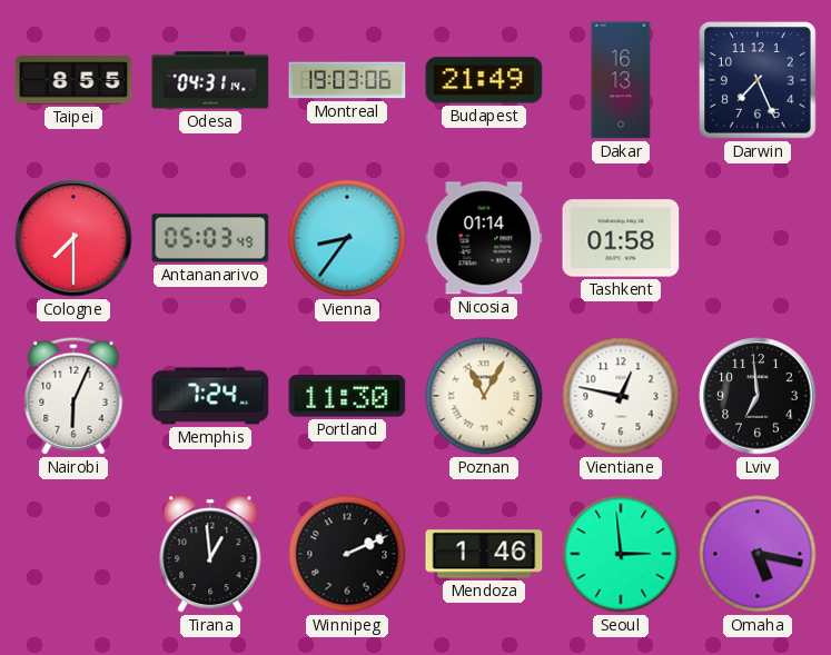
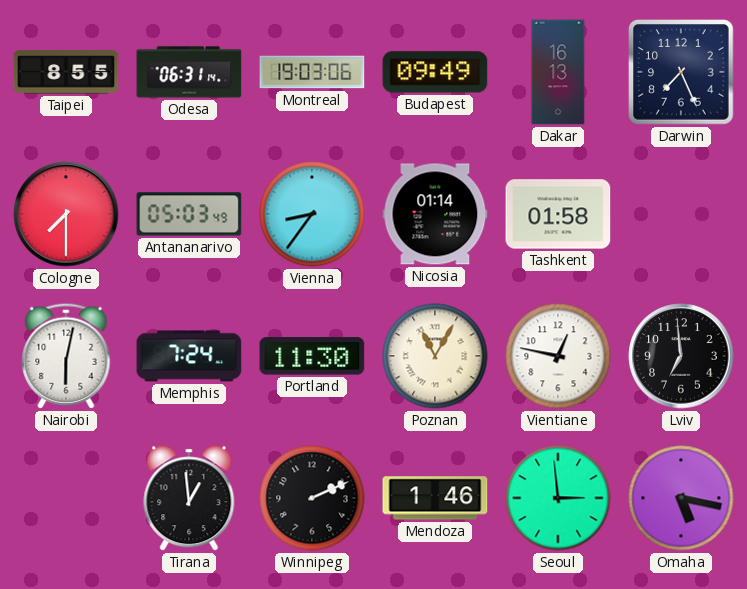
Odesa: 04:31 -> 06:31 (189, 72)
Budapest: 21:49 -> 09:49 (435, 72)
Nairobi: 6:04 -> 6:02 (66, 356)
